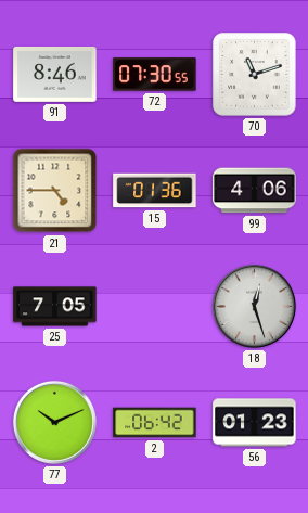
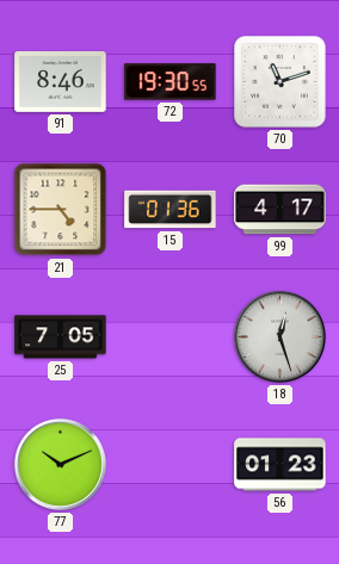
72: 07:30 -> 19:30 (171, 82)
99: 4:06 -> 4:17 (281, 210)
2: 06:42 -> none (155, 423)
